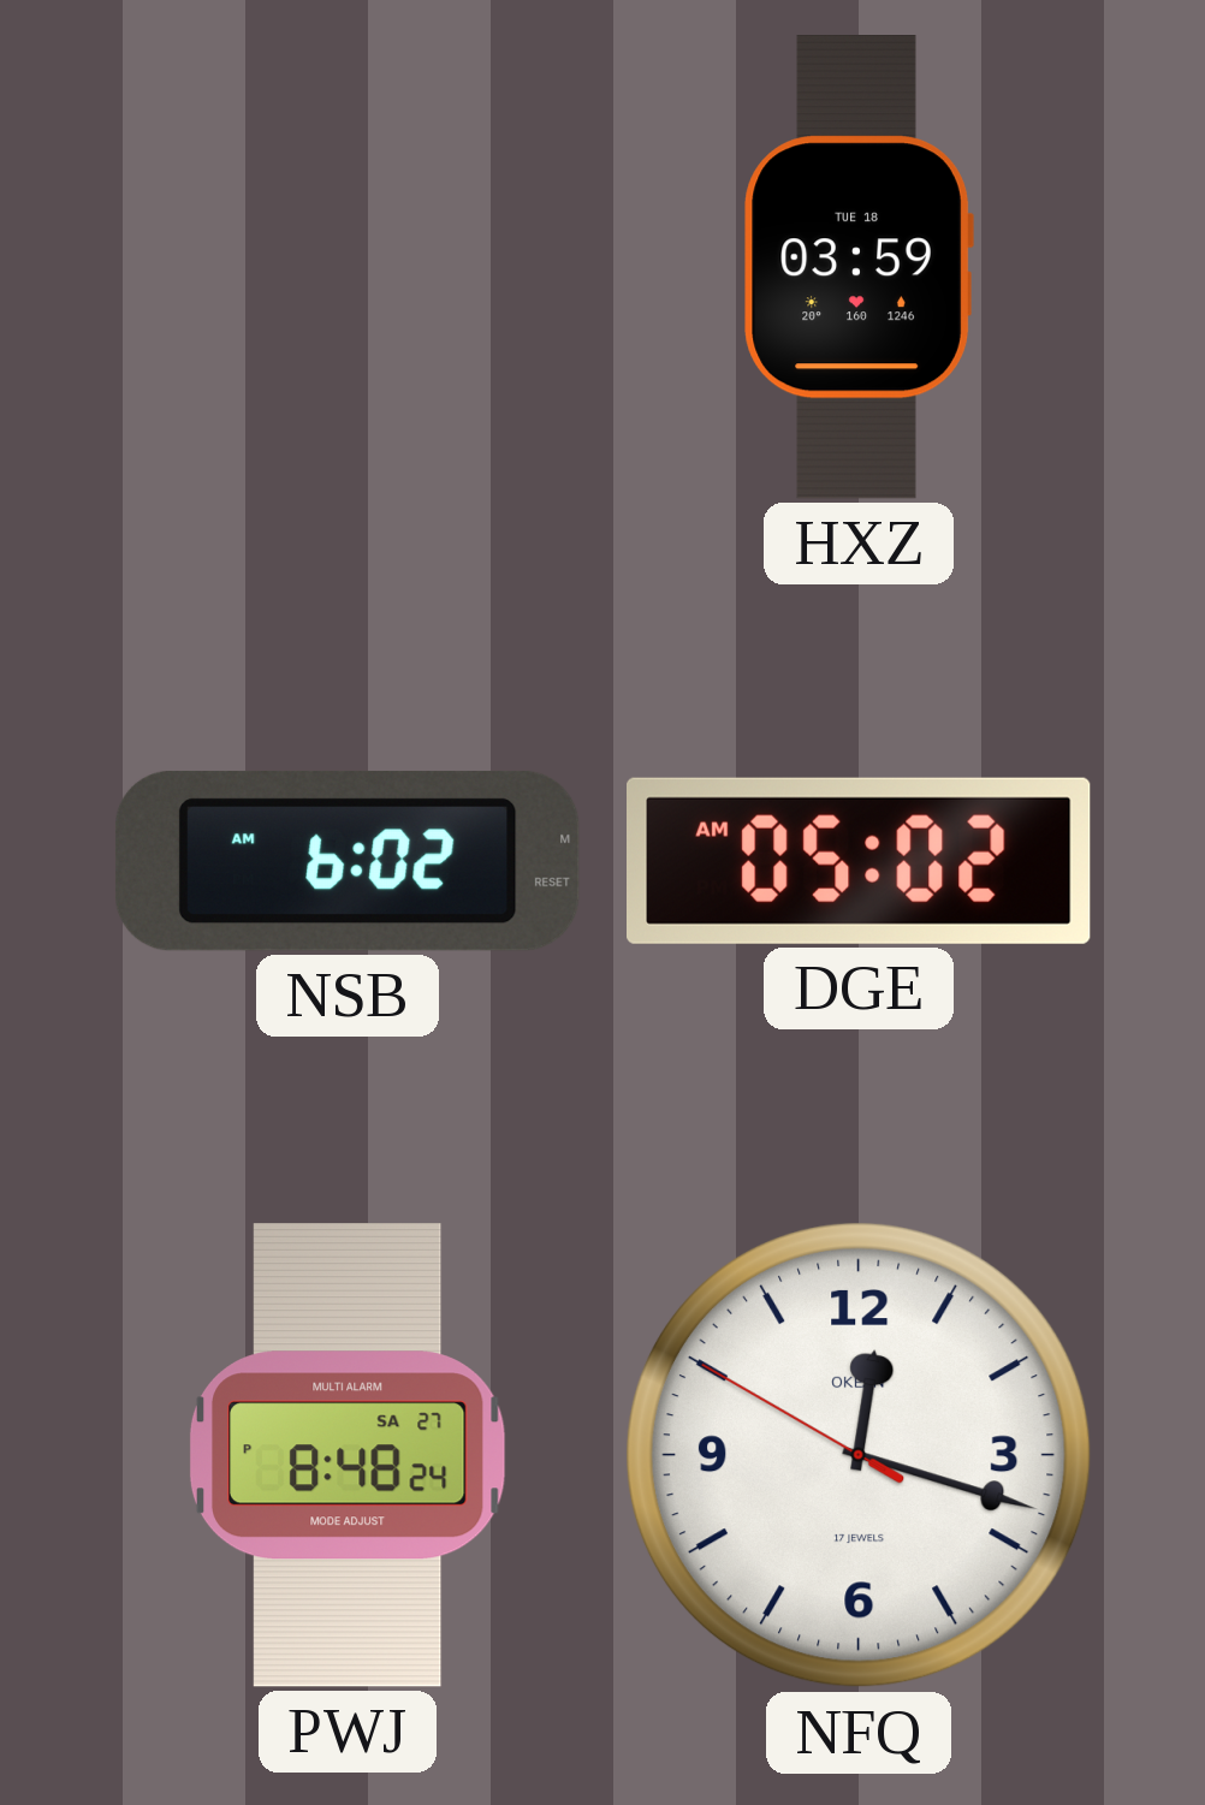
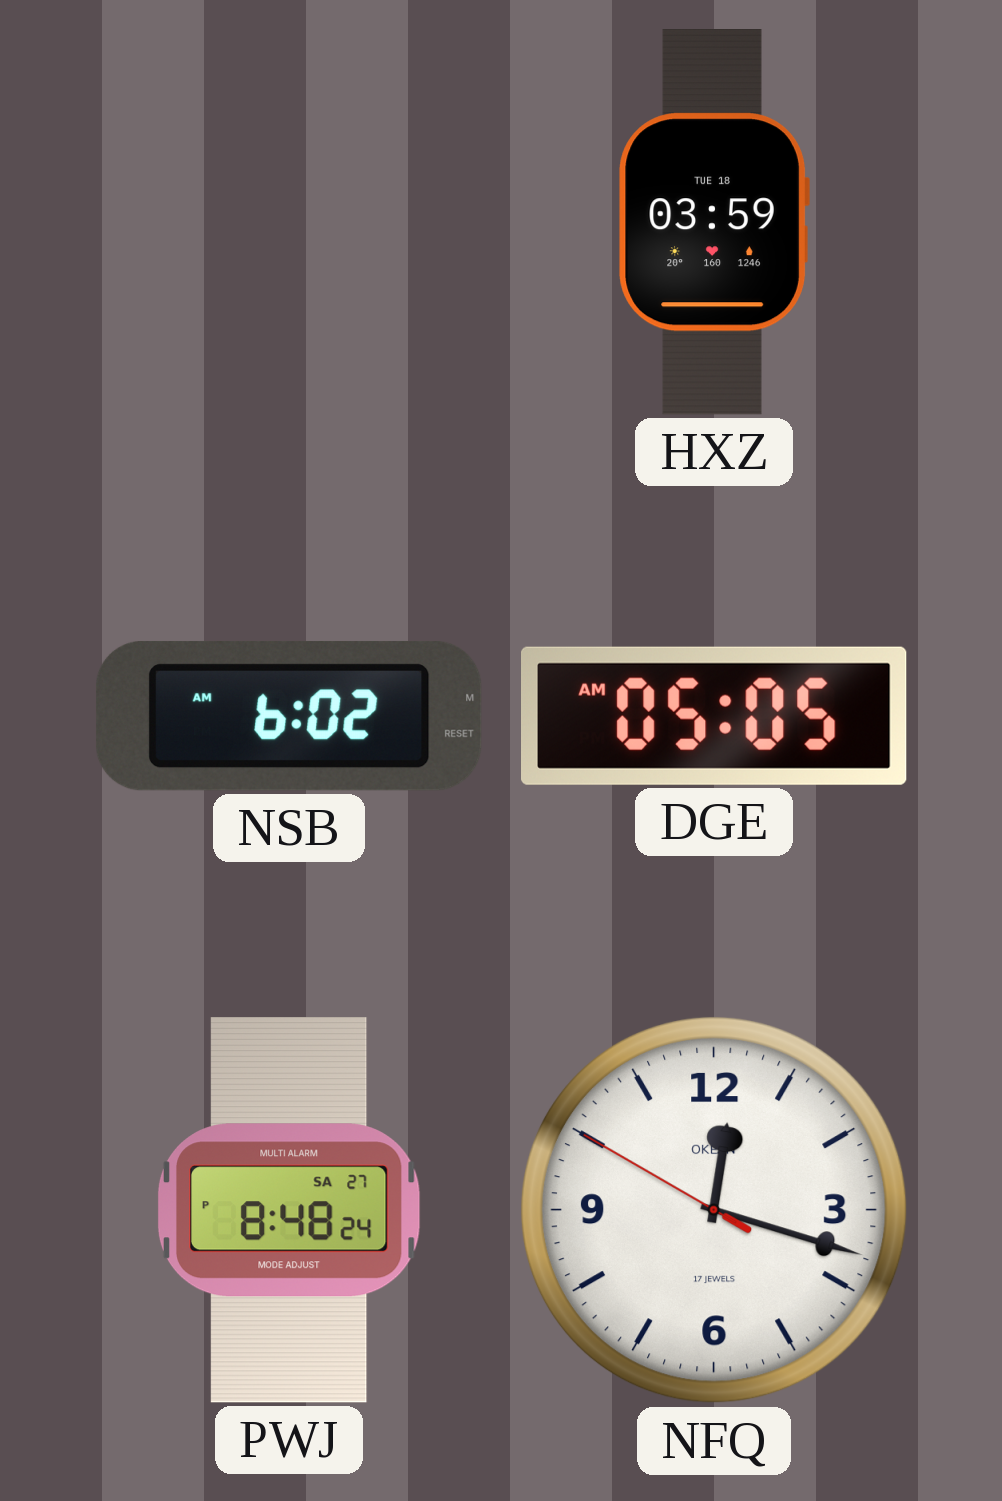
DGE: 05:02 -> 05:05 (715, 716)
